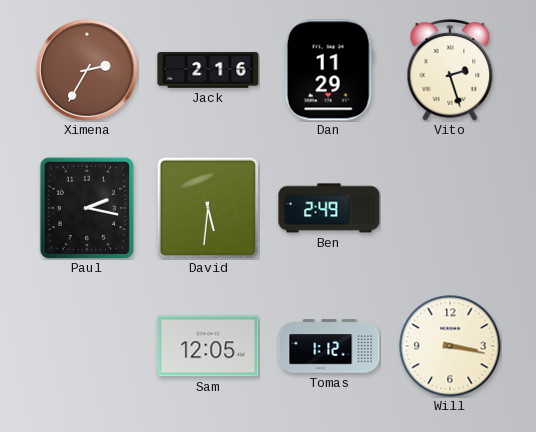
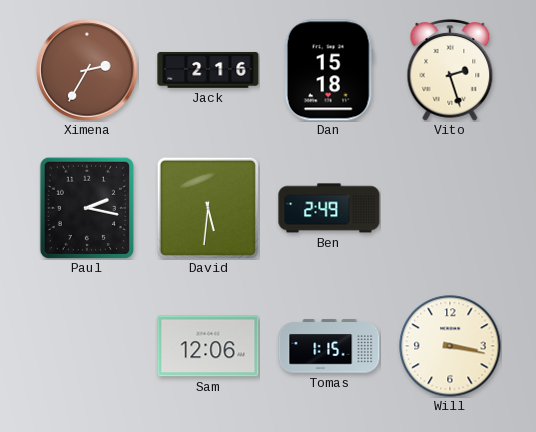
Dan: 11:29 -> 15:18 (329, 70)
Sam: 12:05 -> 12:06 (208, 346)
Tomas: 1:12 -> 1:15 (329, 346)
